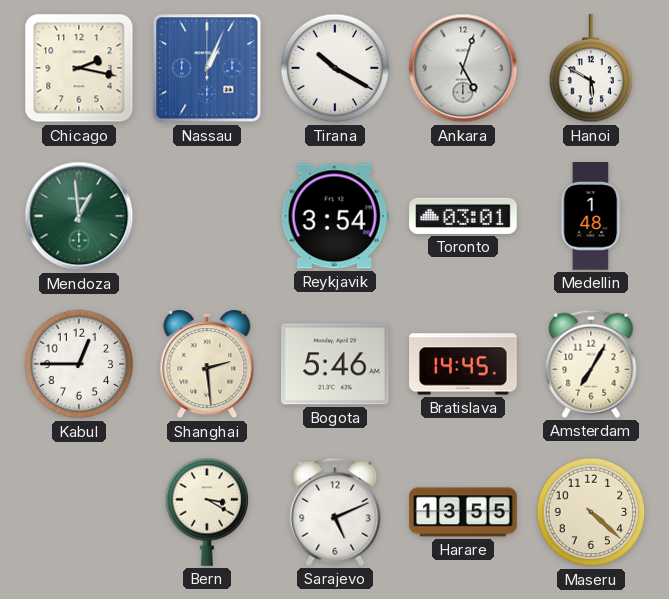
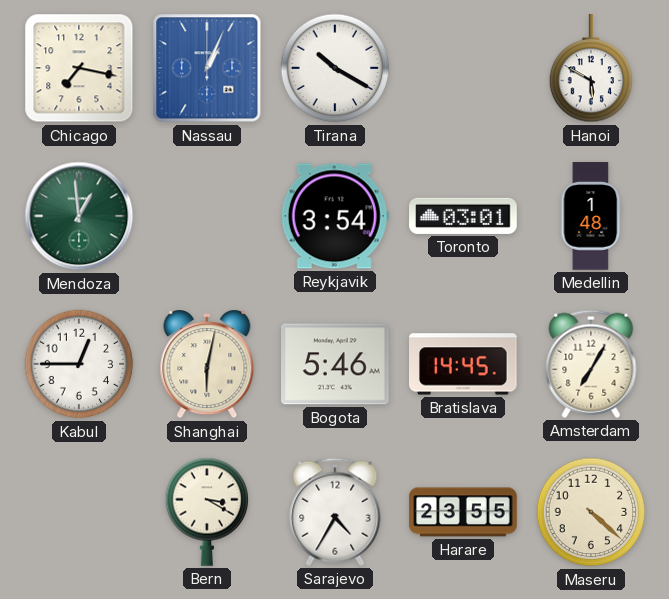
Chicago: 2:17 -> 7:17 (79, 68)
Ankara: 5:03 -> none (463, 68)
Shanghai: 2:29 -> 6:02 (207, 364)
Sarajevo: 5:11 -> 4:35 (335, 512)
Harare: 13:55 -> 23:55 (463, 512)
